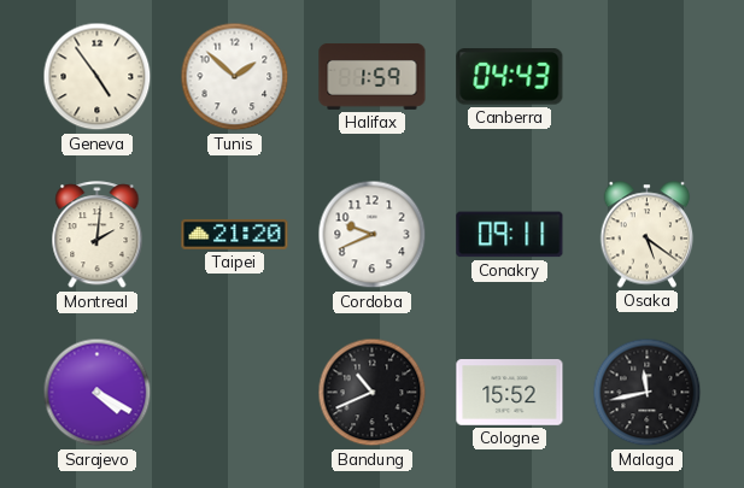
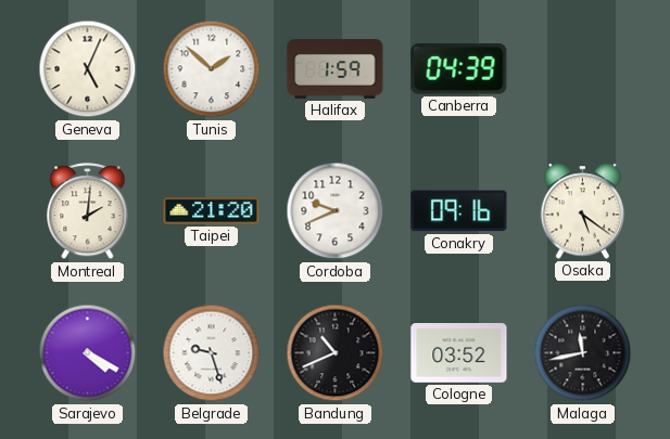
Geneva: 4:54 -> 5:04 (88, 69)
Canberra: 04:43 -> 04:39 (459, 69)
Conakry: 09:11 -> 09:16 (459, 211)
Belgrade: none -> 9:27 (212, 353)
Cologne: 15:52 -> 03:52 (459, 353)
